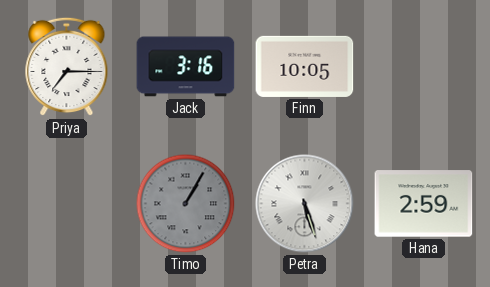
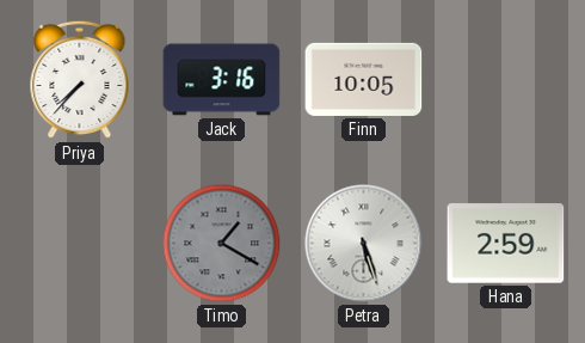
Priya: 7:15 -> 7:37 (80, 80)
Timo: 1:05 -> 1:20 (222, 244)
